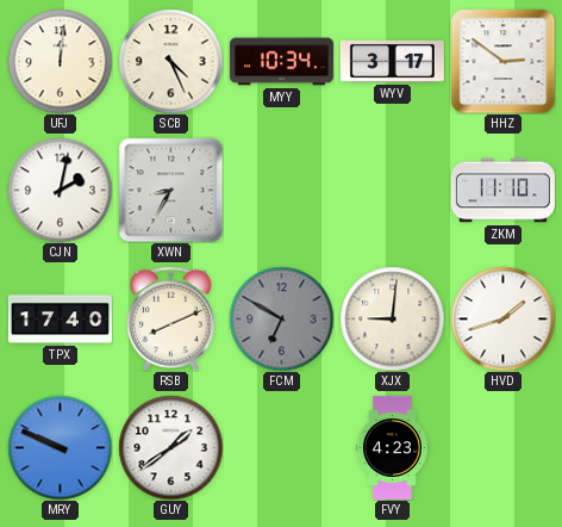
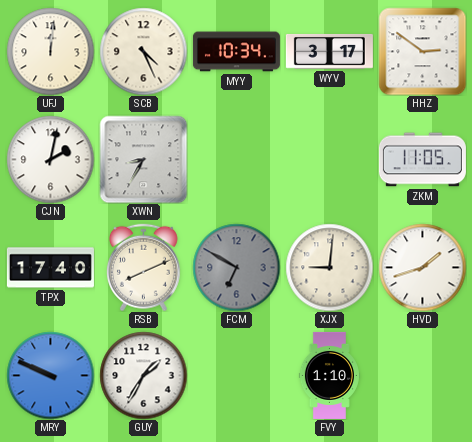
ZKM: 11:10 -> 11:05 (422, 160)
GUY: 1:39 -> 1:35 (143, 375)
FVY: 4:23 -> 1:10 (329, 375)
